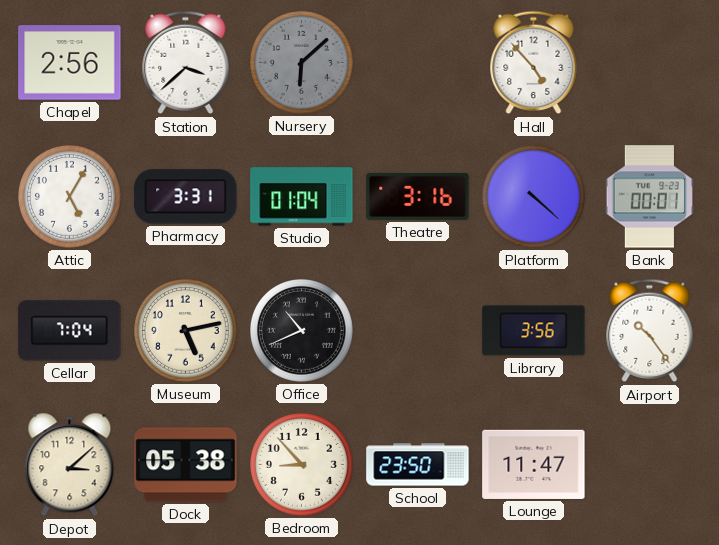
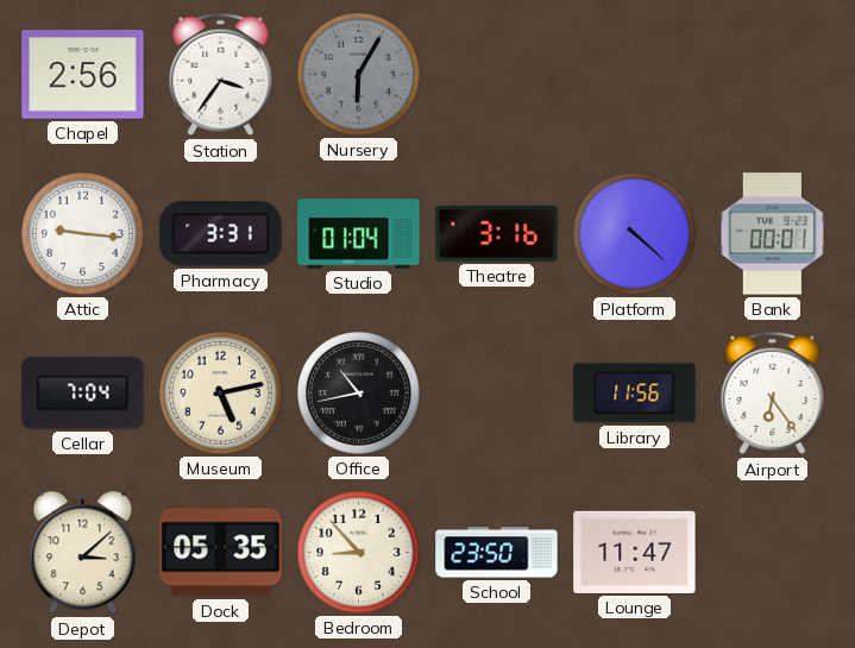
Station: 3:38 -> 3:36 (221, 75)
Nursery: 6:08 -> 6:05 (359, 75)
Hall: 4:53 -> none (534, 63)
Attic: 5:05 -> 9:16 (83, 234)
Office: 10:41 -> 10:43 (359, 394)
Library: 3:56 -> 11:56 (635, 394)
Airport: 10:24 -> 6:24 (773, 394)
Dock: 05:38 -> 05:35 (221, 553)
